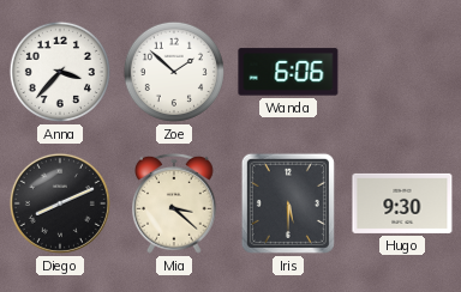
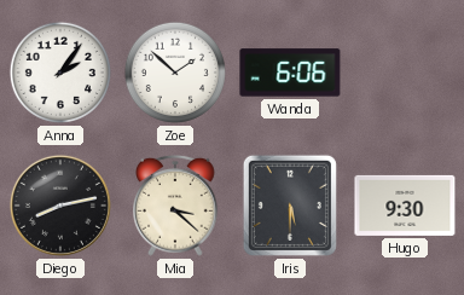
Anna: 3:37 -> 2:06 (60, 73)
Diego: 8:11 -> 8:13 (60, 206)
